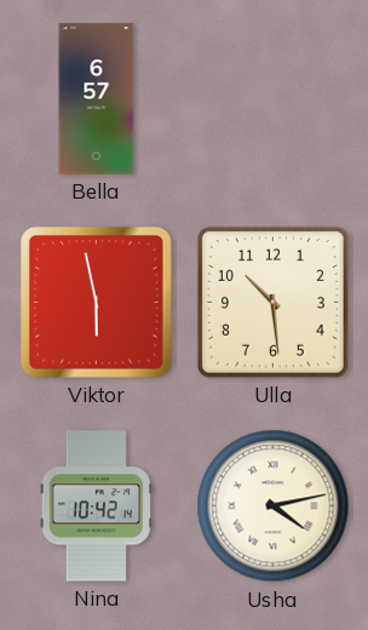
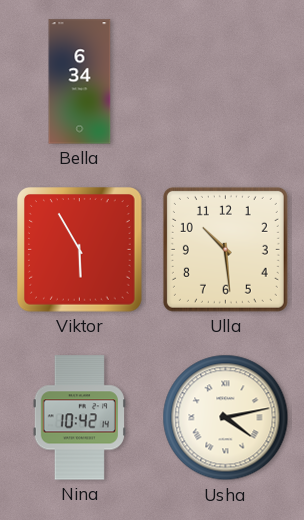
Bella: 6:57 -> 6:34 (80, 82)
Viktor: 5:58 -> 5:55 (80, 250)
